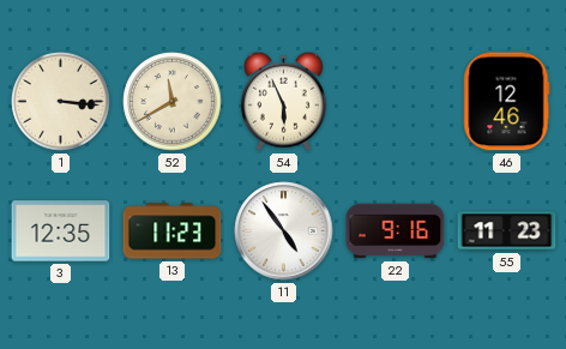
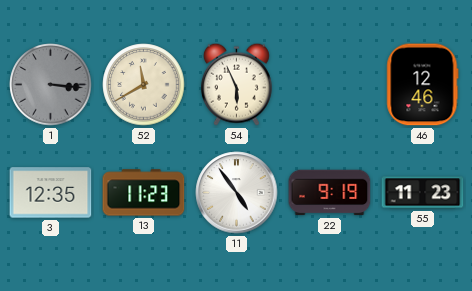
1 dial: cream -> grey (51, 85)
22: 9:16 -> 9:19 (330, 193)
